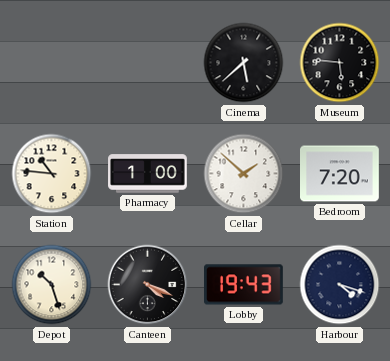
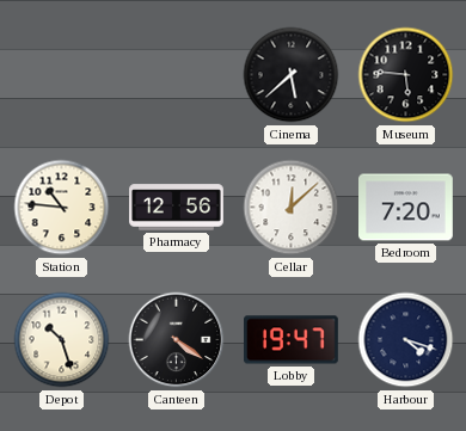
Pharmacy: 1:00 -> 12:56 (177, 208)
Cellar: 1:52 -> 12:08 (292, 208)
Canteen: 4:19 -> 4:21 (177, 340)
Lobby: 19:43 -> 19:47 (292, 340)
